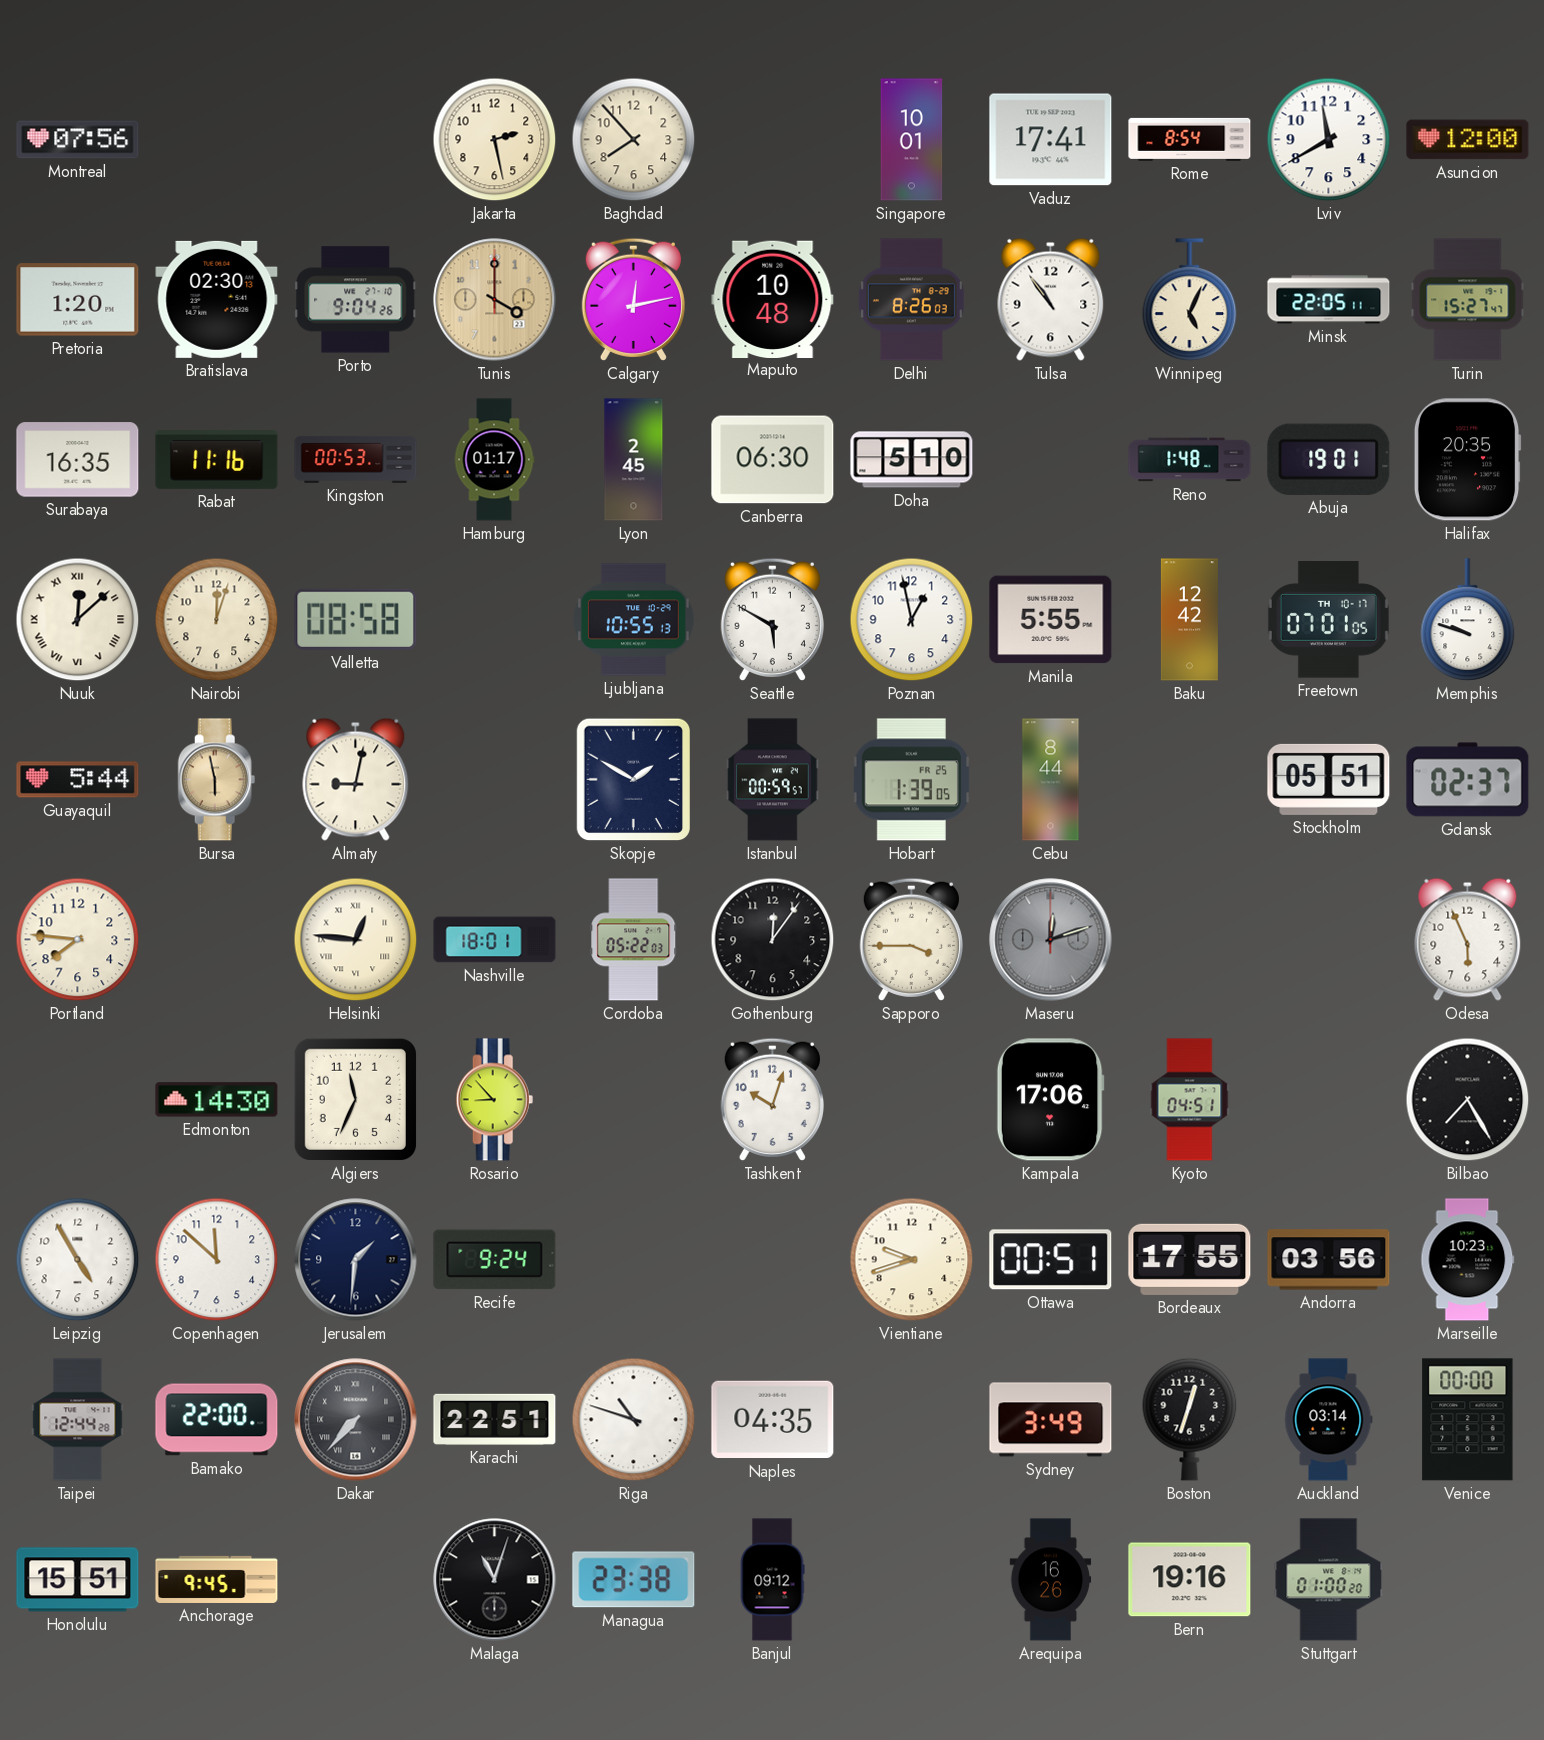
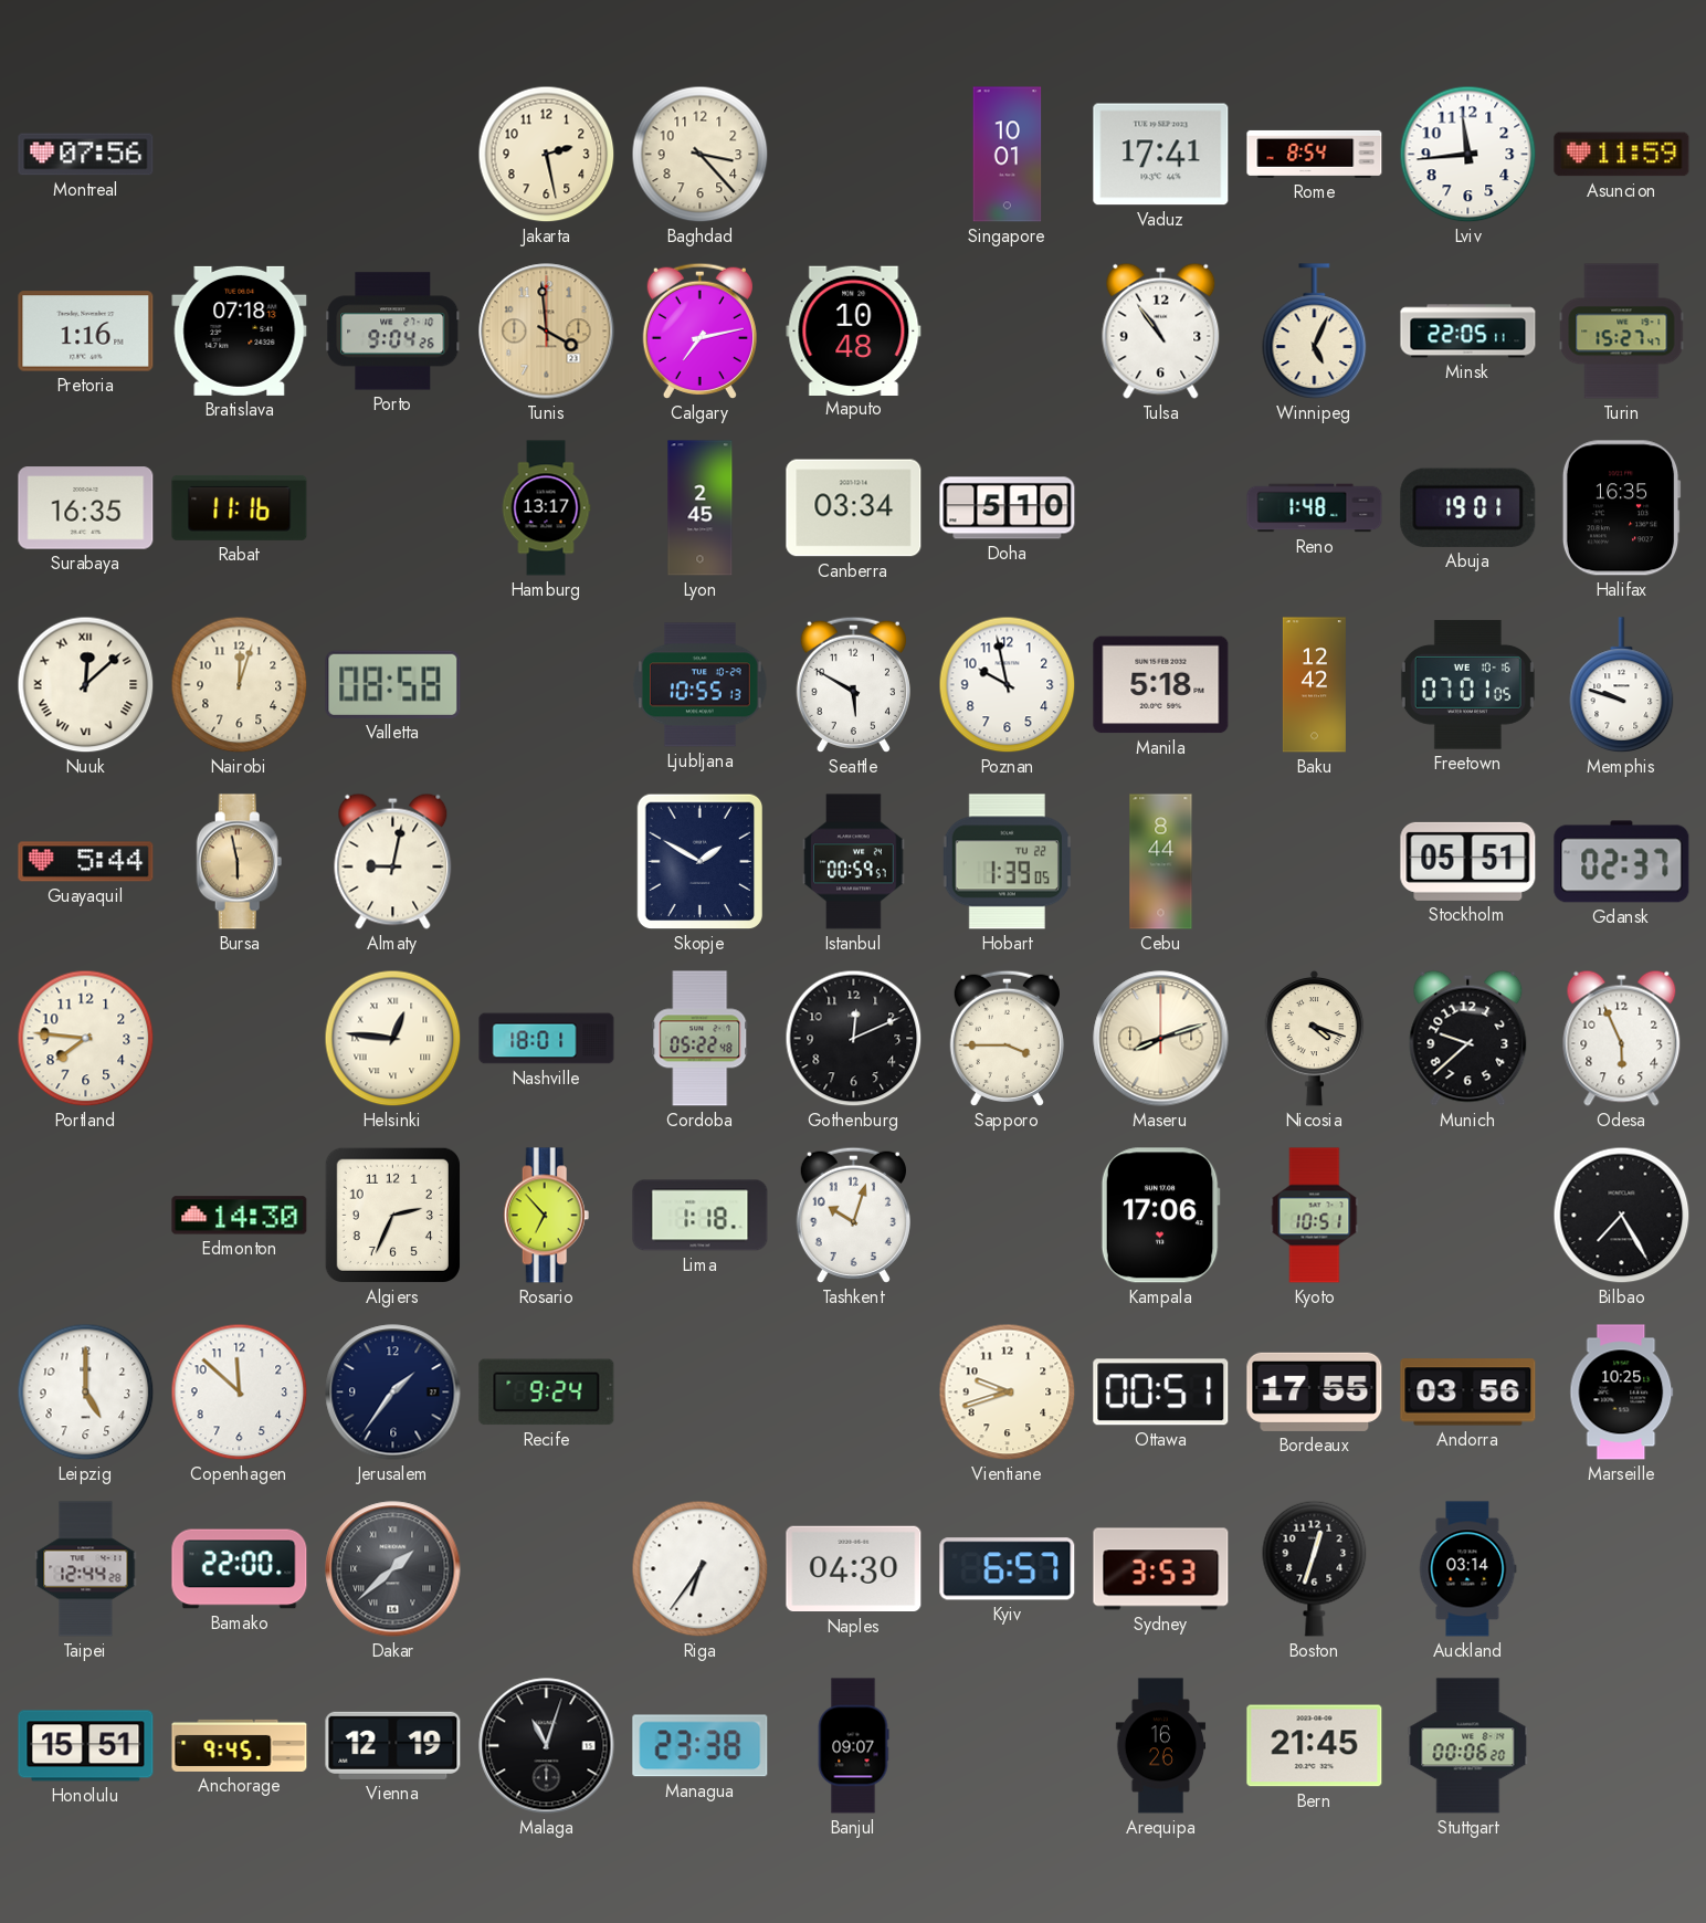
Baghdad: 7:53 -> 3:23 (701, 155)
Lviv: 11:40 -> 11:44 (1468, 155)
Asuncion: 12:00 -> 11:59 (1622, 155)
Pretoria: 1:20 -> 1:16 (86, 332)
Bratislava: 02:30 -> 07:18 (240, 330)
Tunis: 4:00 -> 3:59 (547, 332)
Calgary: 12:13 -> 7:13 (699, 330)
Delhi: 8:26 -> none (911, 300)
Kingston: 00:53 -> none (356, 459)
Hamburg: 01:17 -> 13:17 (546, 508)
Canberra: 06:30 -> 03:34 (854, 508)
Halifax: 20:35 -> 16:35 (1621, 508)
Poznan: 12:58 -> 9:58 (1008, 685)
Manila: 5:55 -> 5:18 (1161, 685)
Freetown date: TH 10-17 -> WE 10-16 (1467, 685)
Hobart date: FR 25 -> TU 22 (1007, 862)
Cordoba: 05:22:03 -> 05:22:48 (701, 1039)
Gothenburg: 12:06 -> 12:11 (854, 1039)
Maseru: 12:12 -> 8:12 (1161, 1039)
Maseru dial: grey -> cream (1161, 1039)
Nicosia: none -> 4:18 (1315, 1038)
Munich: none -> 9:38 (1468, 1038)
Algiers: 11:34 -> 2:34 (392, 1215)
Rosario: 8:53 -> 6:53 (547, 1216)
Lima: none -> 1:18 (701, 1216)
Kyoto: 04:51 -> 10:51 (1315, 1216)
Leipzig: 4:55 -> 5:00 (86, 1393)
Jerusalem: 1:31 -> 1:36 (393, 1393)
Marseille: 10:23 -> 10:25 (1622, 1393)
Dakar: 7:37 -> 1:38 (393, 1569)
Karachi: 22:51 -> none (495, 1419)
Riga: 10:48 -> 6:36 (701, 1569)
Naples: 04:35 -> 04:30 (854, 1569)
Kyiv: none -> 6:57 (1008, 1569)
Sydney: 3:49 -> 3:53 (1161, 1569)
Venice: 00:00 -> none (1468, 1420)
Vienna: none -> 12:19 (393, 1745)
Banjul: 09:12 -> 09:07 (853, 1746)
Bern: 19:16 -> 21:45 (1315, 1746)
Stuttgart: 01:00 -> 00:06 (1468, 1746)
